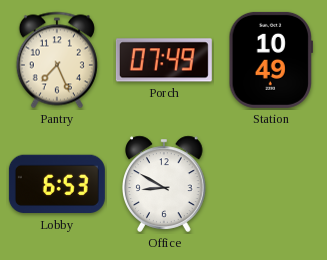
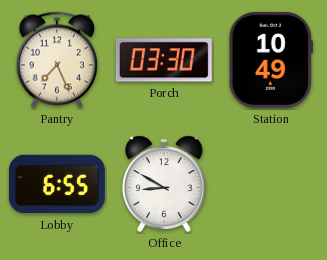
Porch: 07:49 -> 03:30 (164, 60)
Lobby: 6:53 -> 6:55 (57, 184)
